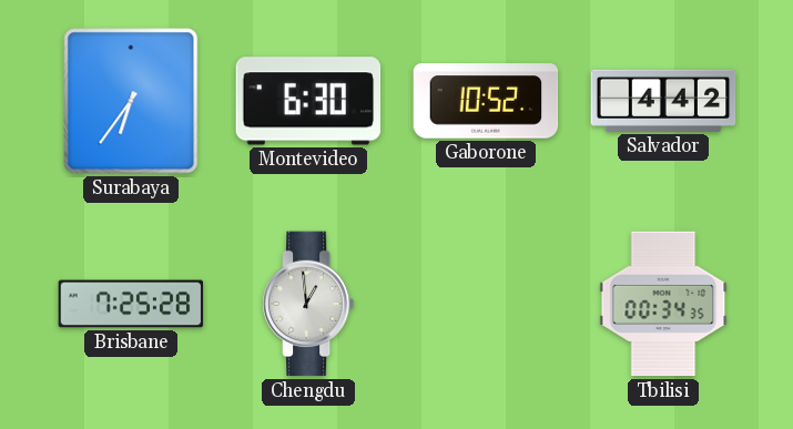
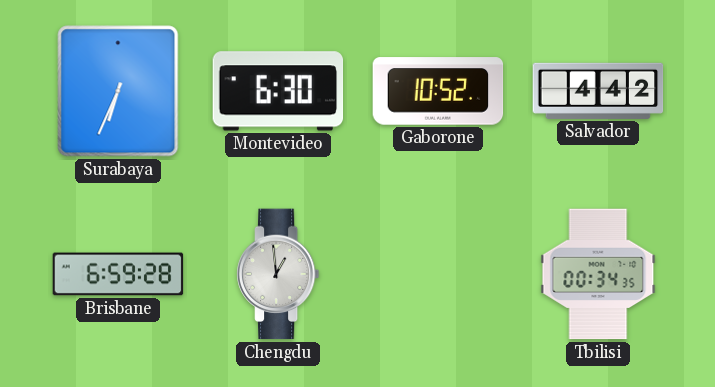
Surabaya: 6:36 -> 6:34 (118, 91)
Brisbane: 7:25 -> 6:59 (118, 274)
